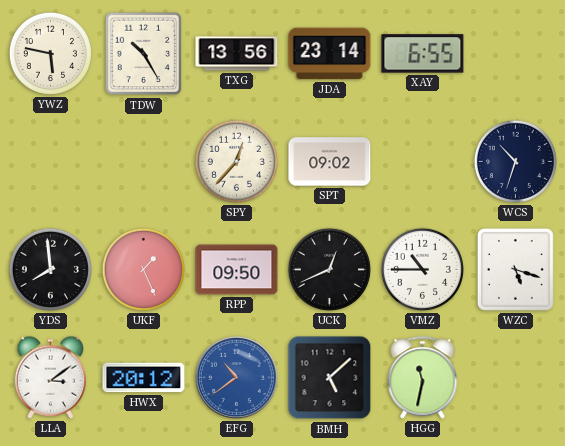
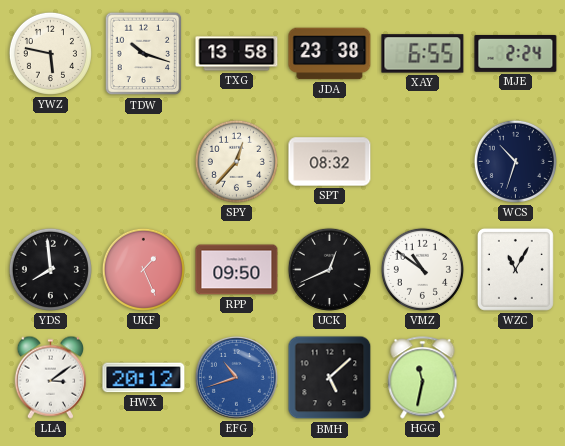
TDW: 10:25 -> 10:18 (144, 54)
TXG: 13:56 -> 13:58 (237, 54)
JDA: 23:14 -> 23:38 (330, 54)
MJE: none -> 2:24 (516, 53)
SPT: 09:02 -> 08:32 (330, 162)
VMZ: 10:45 -> 10:51 (422, 269)
WZC: 5:18 -> 11:05 (515, 269)
EFG: 10:39 -> 10:42 (236, 377)
